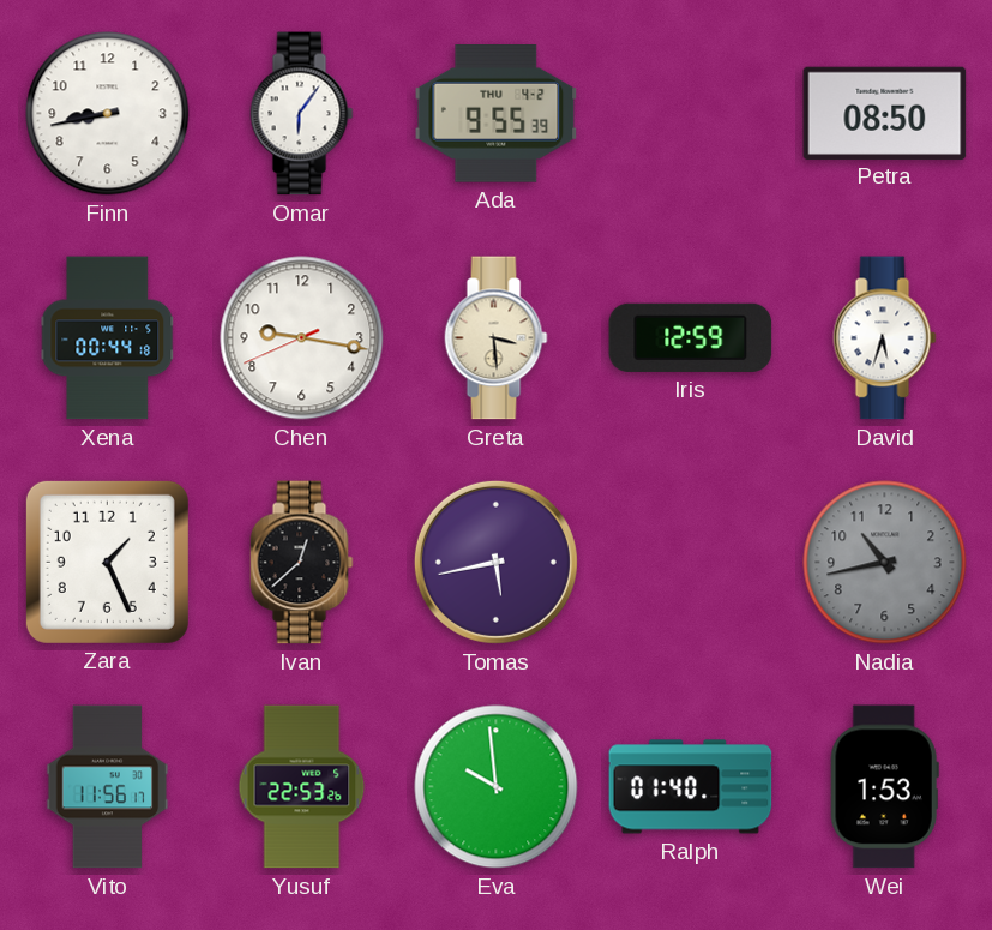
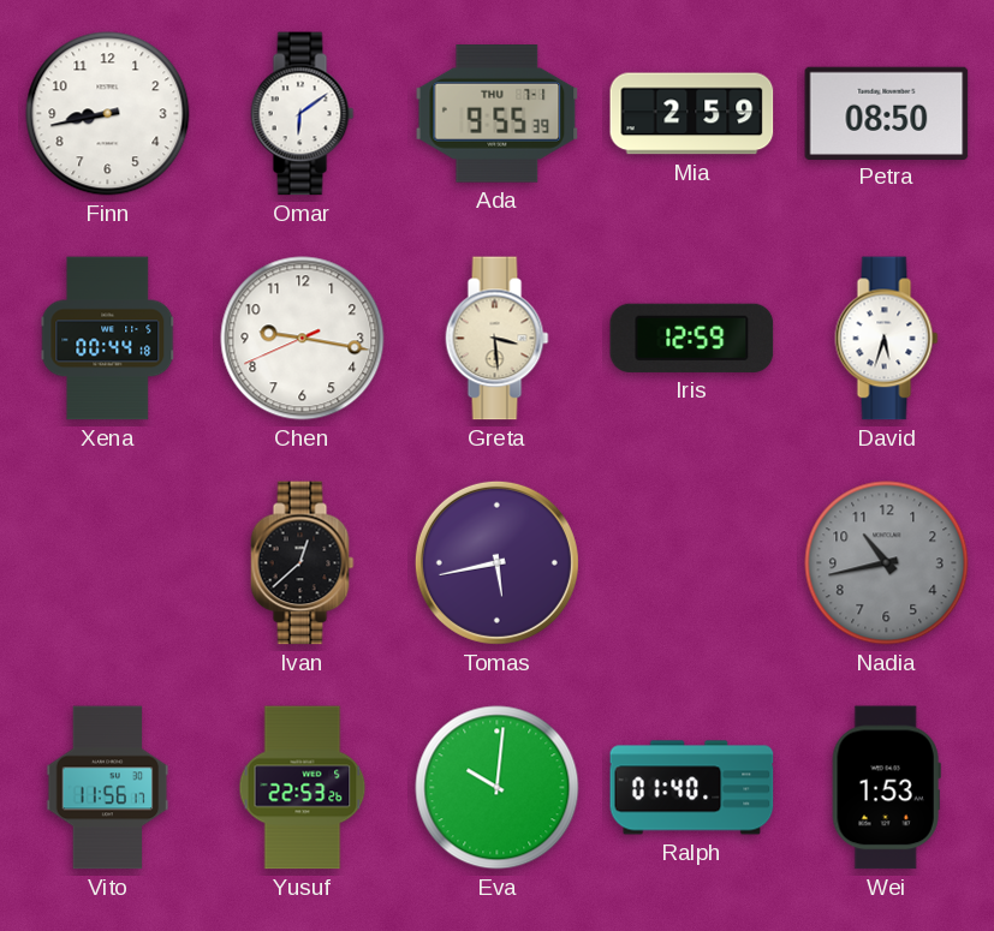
Omar: 6:06 -> 6:09 (303, 114)
Ada date: THU 4-2 -> THU 7-1 (498, 114)
Mia: none -> 2:59 (692, 114)
Zara: 1:26 -> none (107, 562)
Eva: 9:59 -> 10:01 (498, 788)
